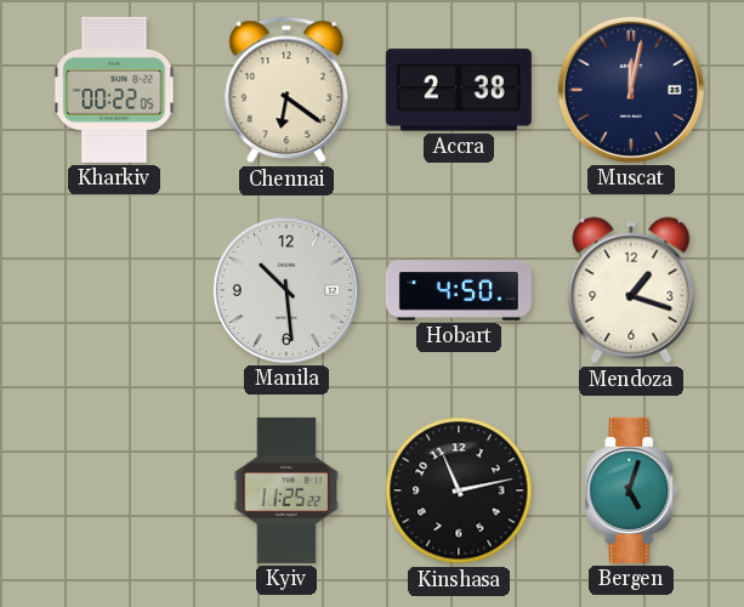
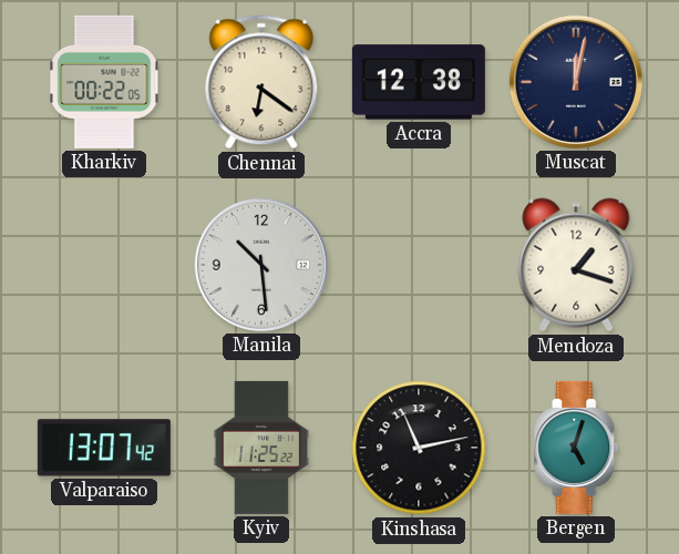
Accra: 2:38 -> 12:38 (419, 82)
Hobart: 4:50 -> none (459, 290)
Valparaiso: none -> 13:07 (104, 448)
